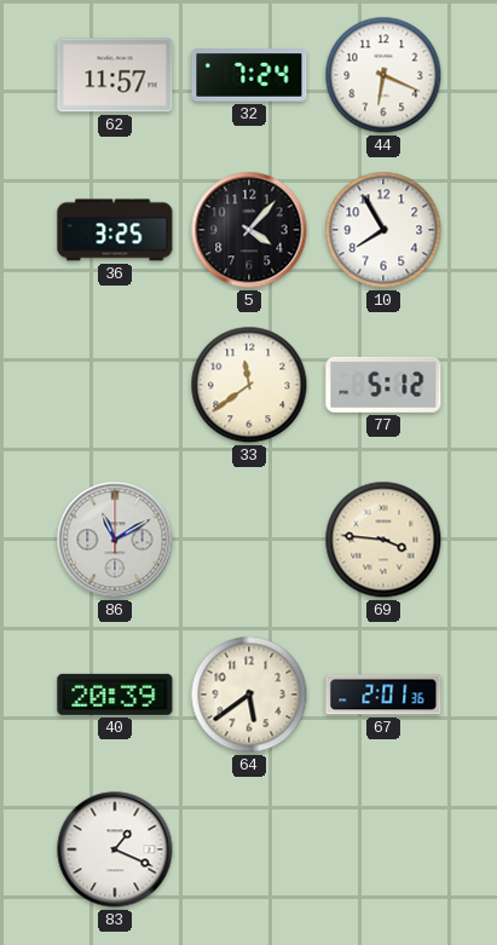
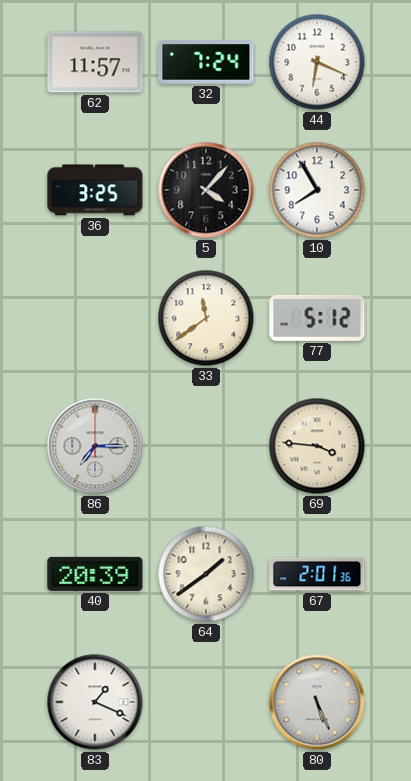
86: 11:10 -> 7:15 (95, 446)
64: 5:39 -> 1:39 (206, 574)
80: none -> 5:26 (317, 702)
